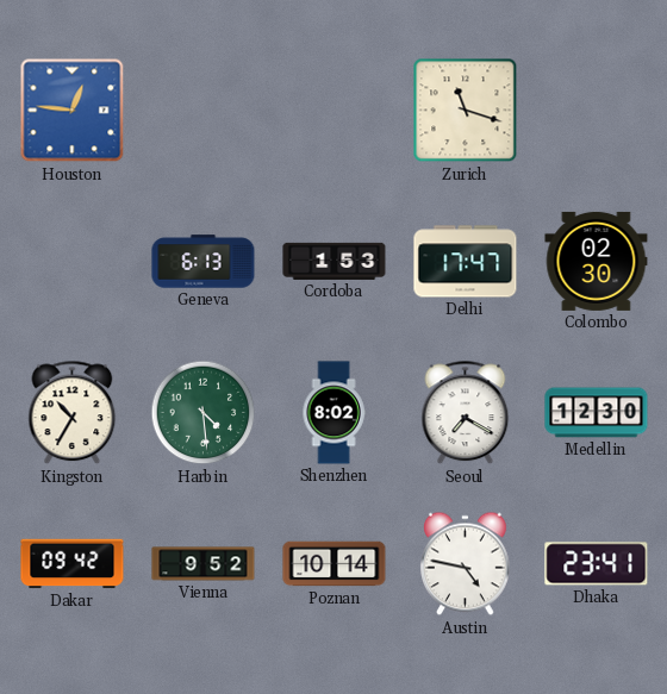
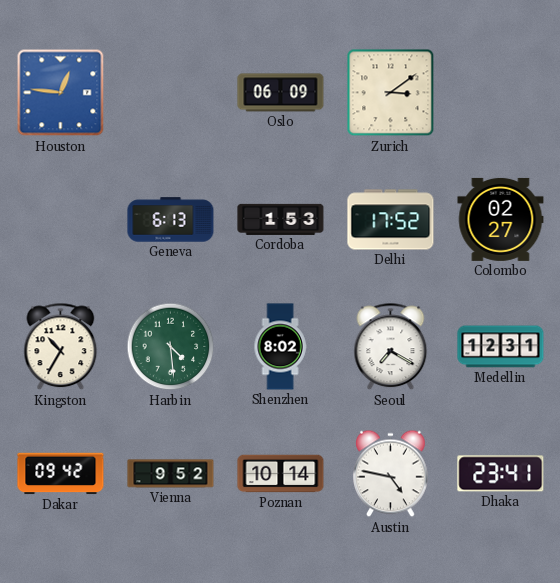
Oslo: none -> 06:09 (281, 93)
Zurich: 11:18 -> 3:09 (391, 93)
Delhi: 17:47 -> 17:52 (391, 220)
Colombo: 02:30 -> 02:27 (501, 219)
Medellin: 12:30 -> 12:31 (501, 347)
